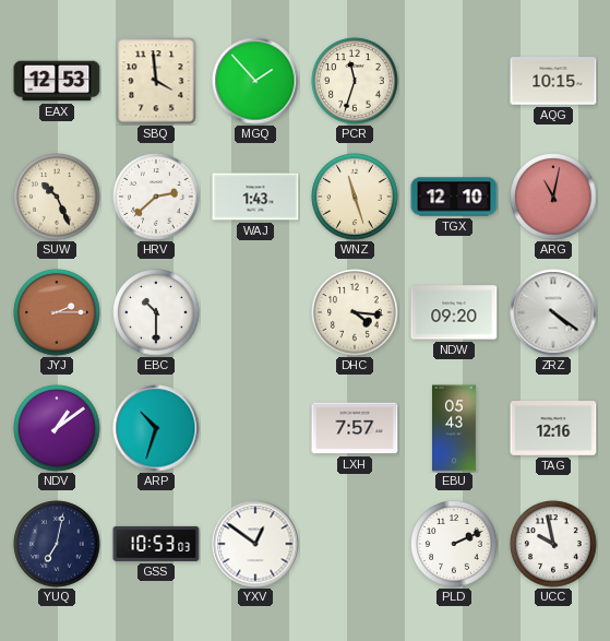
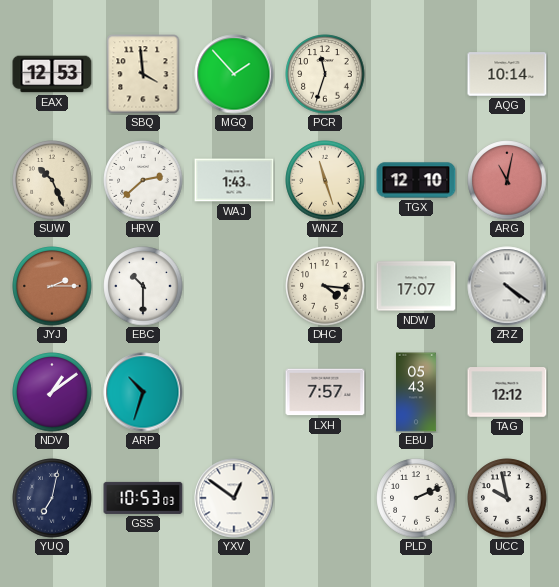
AQG: 10:15 -> 10:14 (507, 74)
NDW: 09:20 -> 17:07 (416, 286)
TAG: 12:16 -> 12:12 (507, 392)
